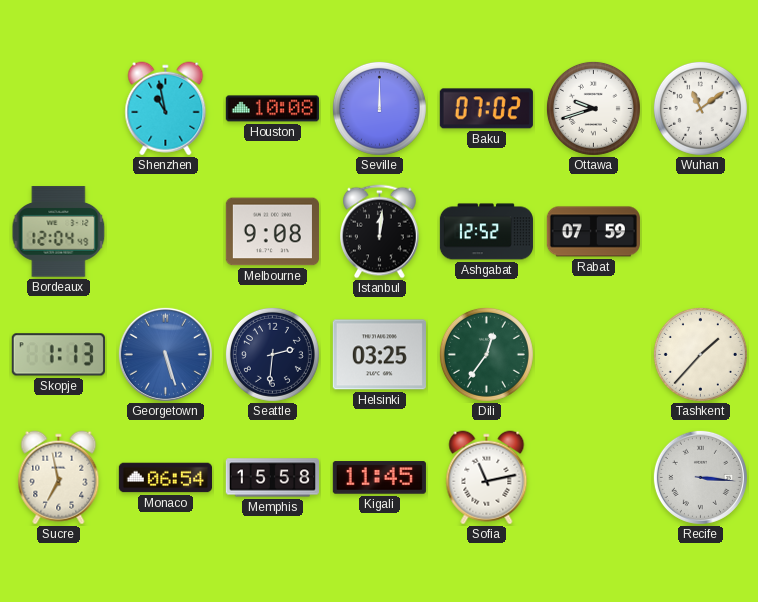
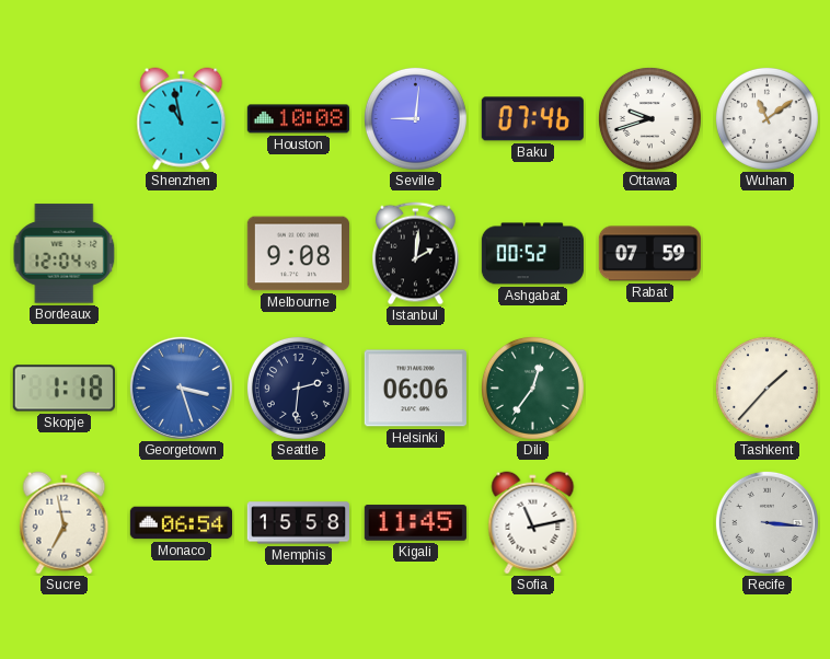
Seville: 12:00 -> 9:01 (415, 118)
Baku: 07:02 -> 07:46 (532, 119)
Istanbul: 12:01 -> 2:01 (416, 254)
Ashgabat: 12:52 -> 00:52 (532, 254)
Skopje: 1:13 -> 1:18 (64, 389)
Georgetown: 5:27 -> 3:27 (181, 388)
Helsinki: 03:25 -> 06:06 (415, 389)
